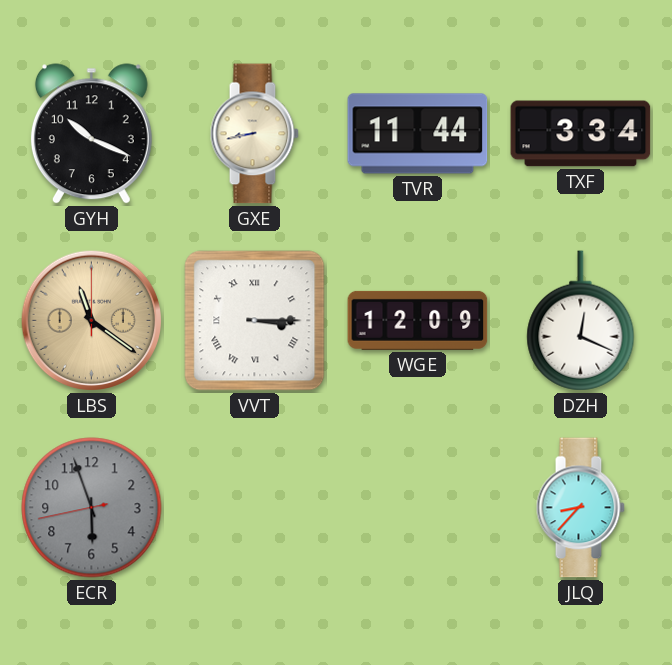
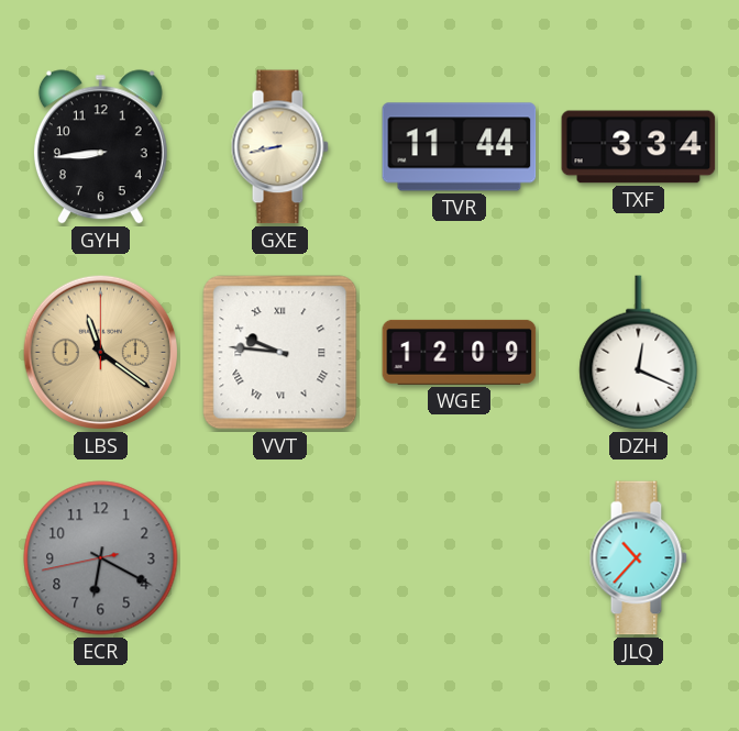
GYH: 10:19 -> 8:44 (100, 147)
VVT: 3:15 -> 9:46 (280, 353)
ECR: 5:56 -> 6:19 (101, 558)
JLQ: 8:37 -> 10:37 (638, 558)
